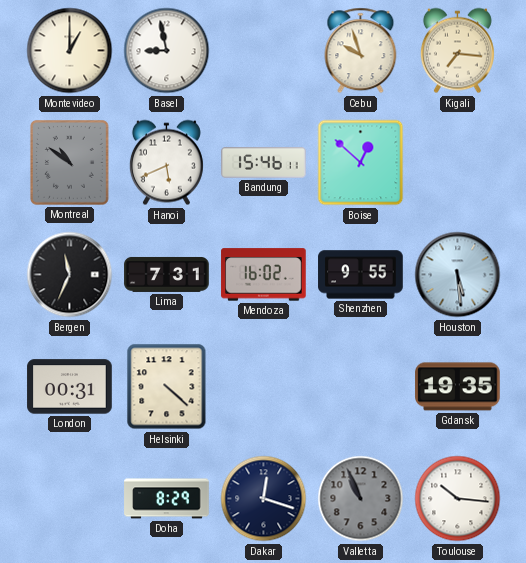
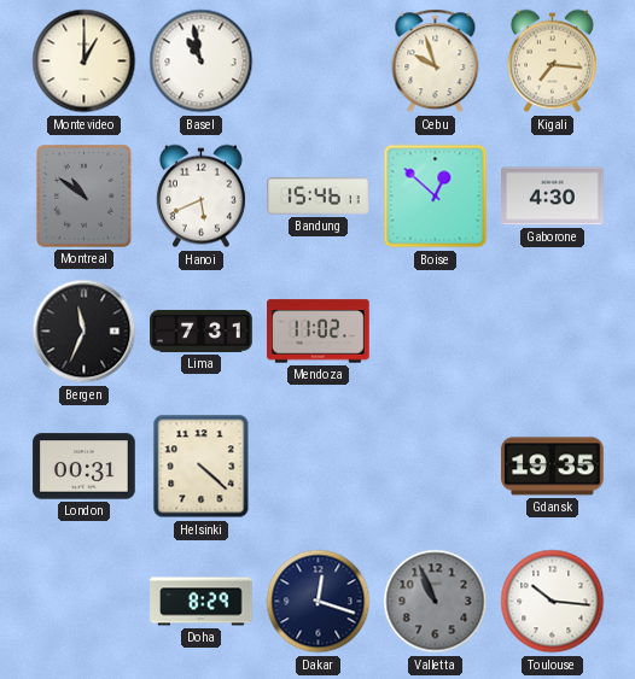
Basel: 8:58 -> 10:58 (202, 62)
Gaborone: none -> 4:30 (553, 197)
Mendoza: 16:02 -> 11:02 (319, 332)
Shenzhen: 9:55 -> none (361, 275)
Houston: 5:29 -> none (458, 275)
